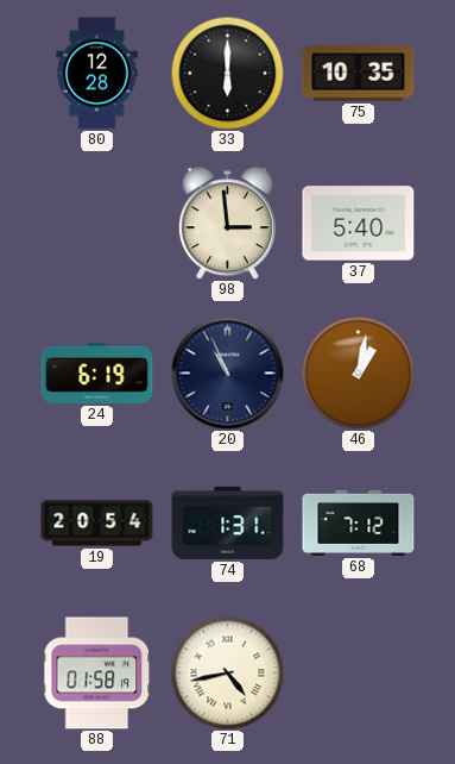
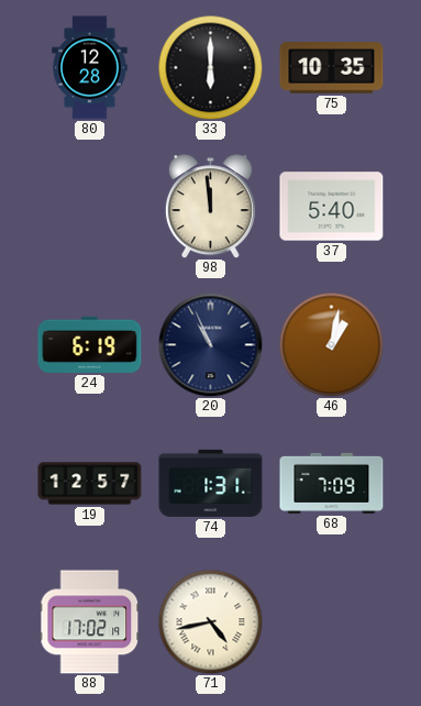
98: 2:59 -> 11:59 (210, 207)
19: 20:54 -> 12:57 (90, 484)
68: 7:12 -> 7:09 (332, 483)
88: 01:58 -> 17:02 (90, 622)
